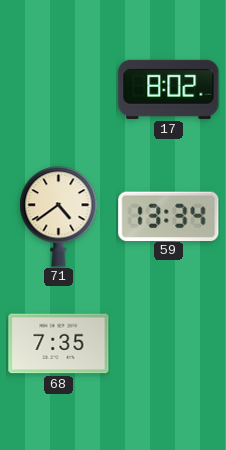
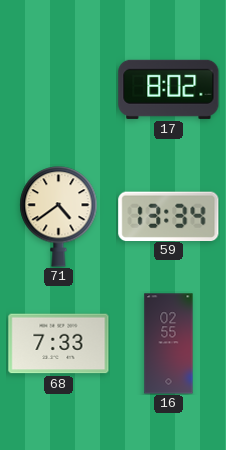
68: 7:35 -> 7:33 (59, 344)
16: none -> 02:55 (169, 344)
